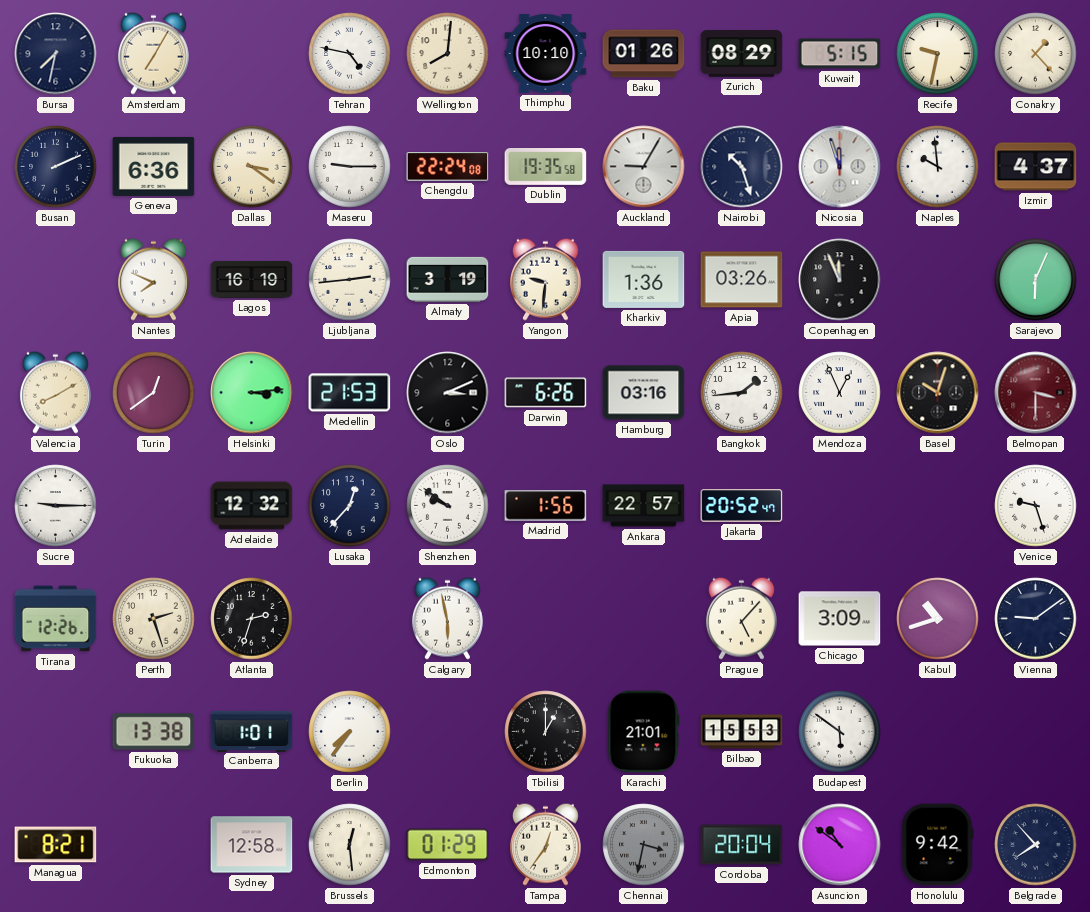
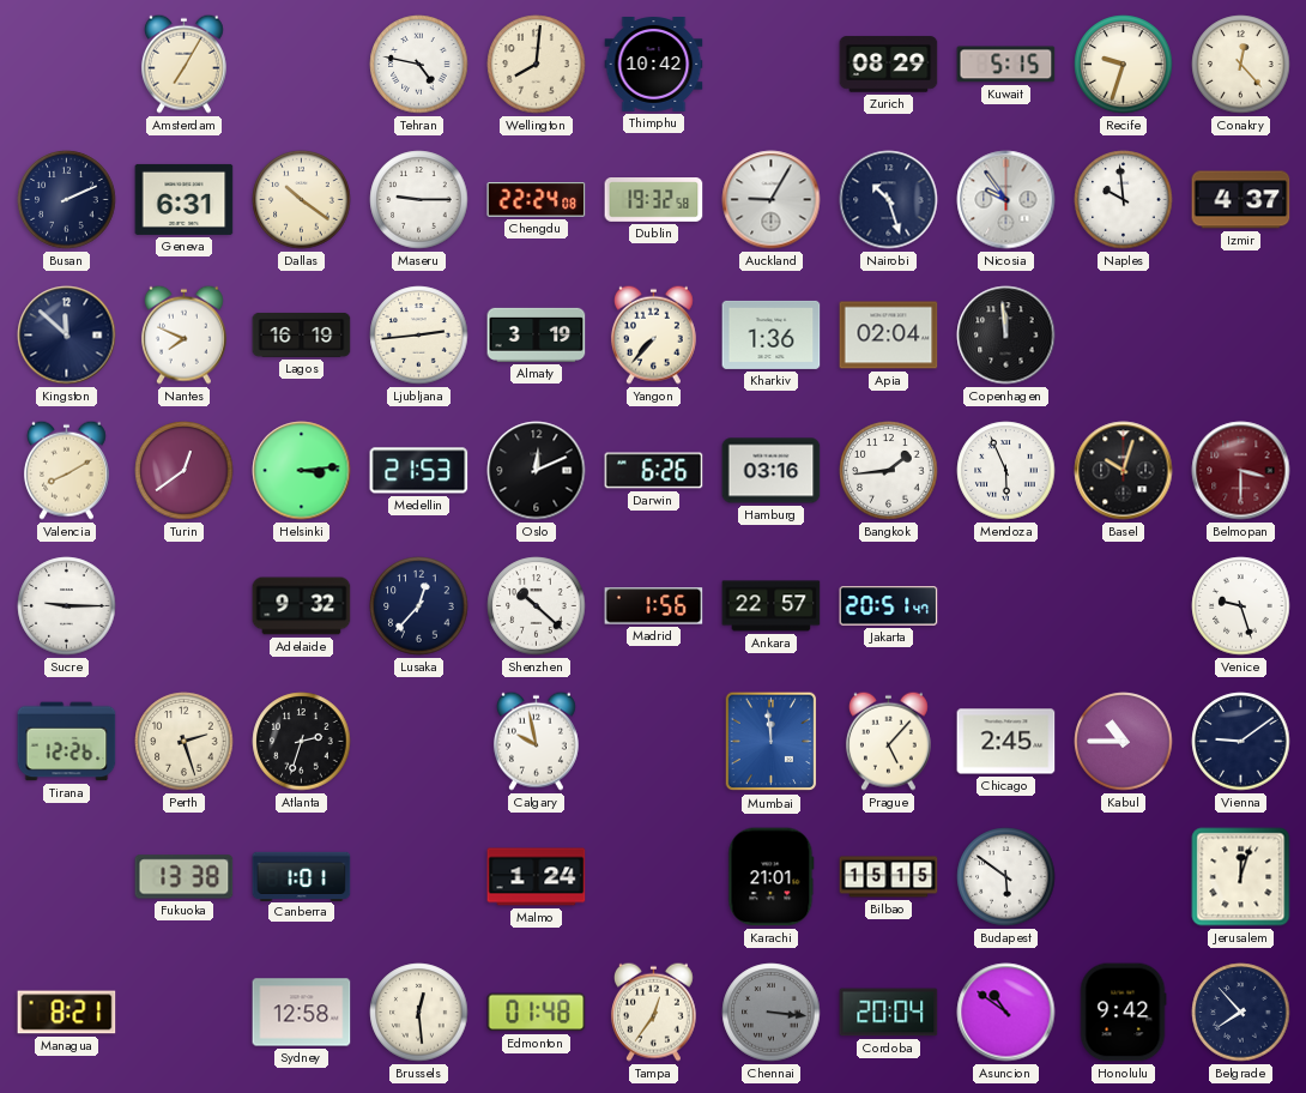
Bursa: 7:32 -> none (56, 54)
Thimphu: 10:10 -> 10:42 (654, 65)
Baku: 01:26 -> none (644, 54)
Recife: 9:32 -> 9:33 (1124, 65)
Conakry: 1:23 -> 12:23 (1241, 65)
Geneva: 6:36 -> 6:31 (185, 199)
Dallas: 3:21 -> 10:21 (302, 200)
Dublin: 19:35 -> 19:32 (654, 200)
Nicosia: 11:57 -> 9:54 (1006, 200)
Kingston: none -> 11:52 (67, 336)
Yangon: 9:31 -> 7:37 (653, 334)
Apia: 03:26 -> 02:04 (889, 336)
Copenhagen: 11:56 -> 11:59 (1006, 336)
Sarajevo: 6:04 -> none (1036, 280)
Oslo: 3:11 -> 12:11 (537, 471)
Mendoza: 12:56 -> 5:56 (1006, 471)
Adelaide: 12:32 -> 9:32 (302, 606)
Shenzhen: 9:51 -> 10:22 (537, 606)
Jakarta: 20:52 -> 20:51 (889, 606)
Calgary: 5:58 -> 9:58 (536, 741)
Mumbai: none -> 11:59 (772, 742)
Chicago: 3:09 -> 2:45 (1006, 742)
Kabul: 10:42 -> 10:45 (1124, 742)
Berlin: 7:36 -> none (350, 732)
Malmo: none -> 1:24 (537, 877)
Tbilisi: 1:00 -> none (546, 732)
Bilbao: 15:53 -> 15:15 (889, 877)
Jerusalem: none -> 12:03 (1241, 877)
Edmonton: 01:29 -> 01:48 (537, 1013)
Chennai: 3:32 -> 3:16 (772, 1013)
